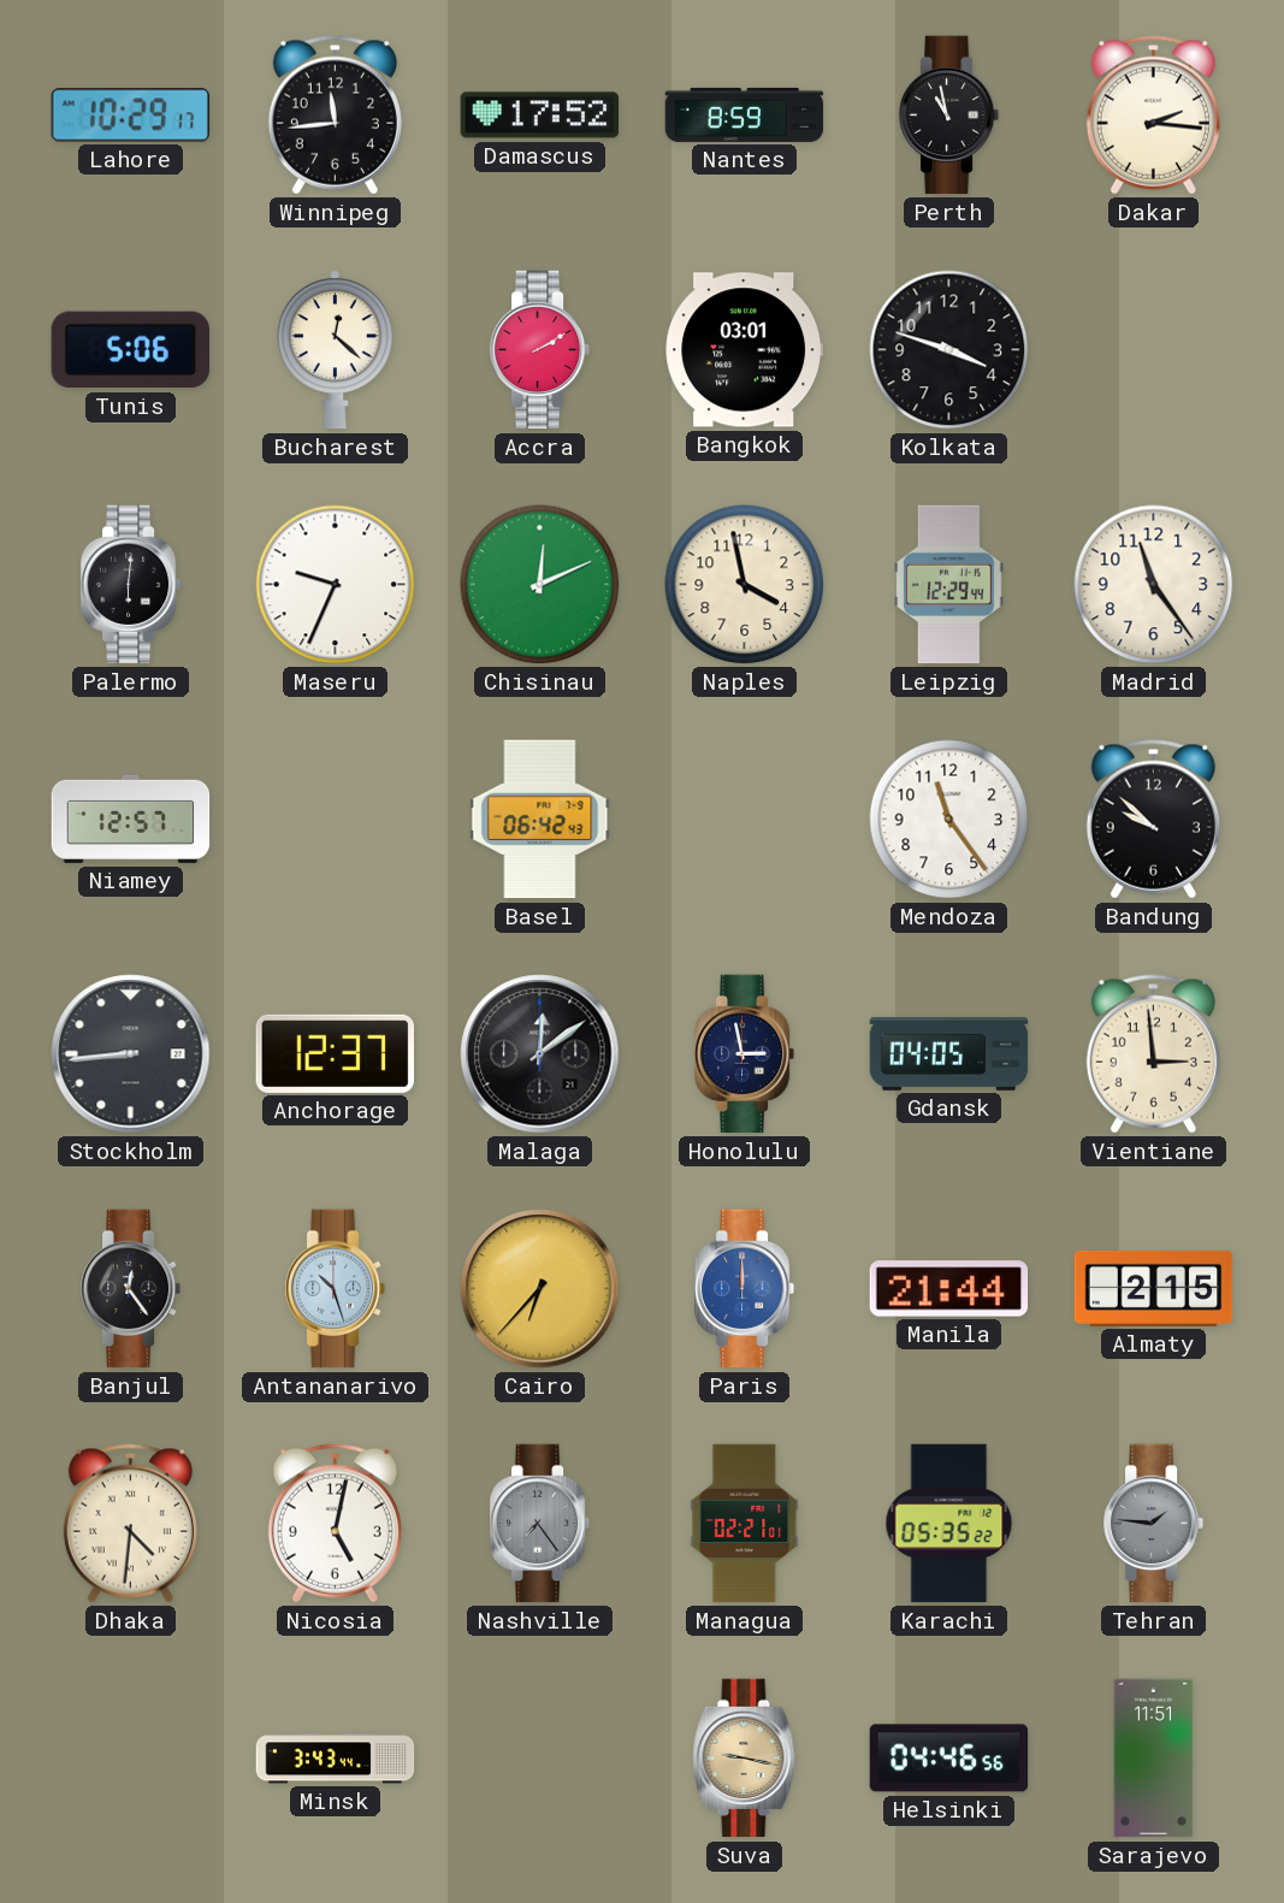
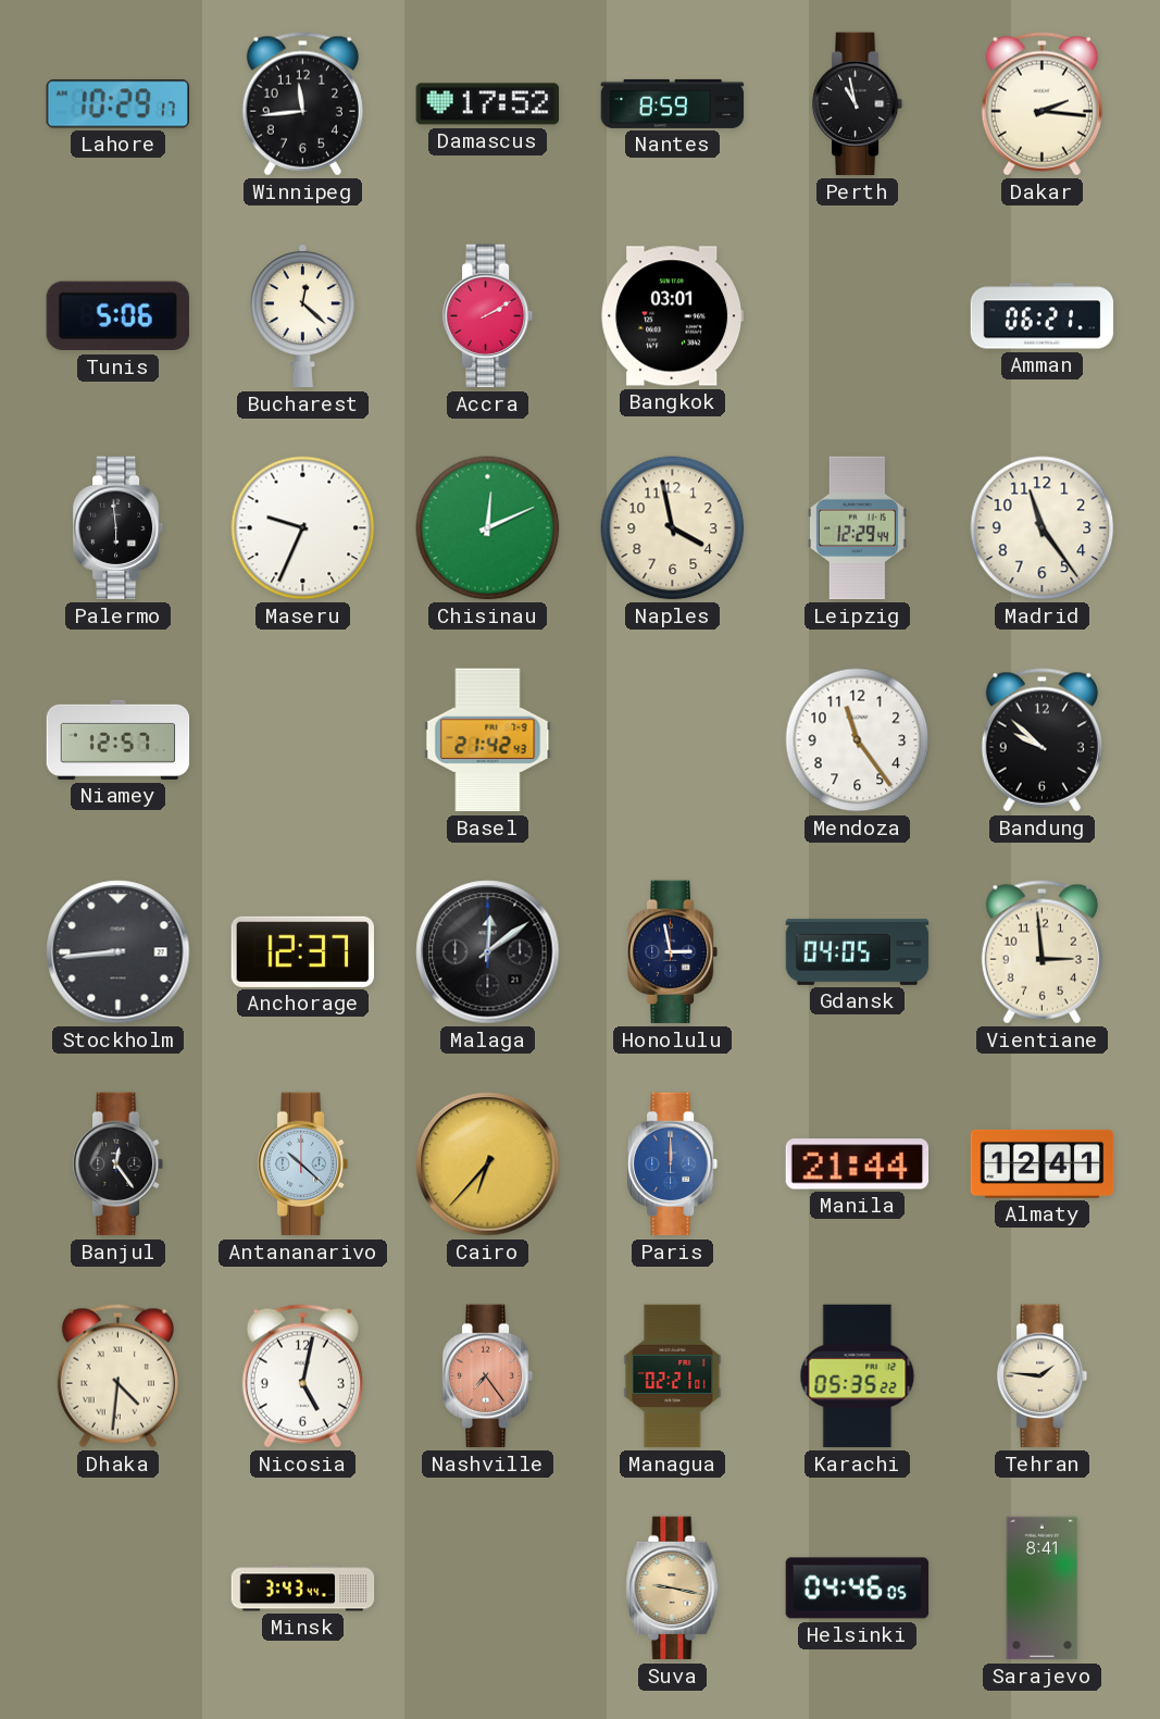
Kolkata: 3:48 -> none (949, 350)
Amman: none -> 06:21 (1043, 316)
Palermo: 6:01 -> 5:59 (119, 528)
Basel: 06:42 -> 21:42 (488, 740)
Antananarivo: 10:27 -> 10:22 (303, 1164)
Almaty: 2:15 -> 12:41 (1043, 1163)
Nashville dial: grey -> salmon (488, 1377)
Tehran dial: grey -> cream (1043, 1377)
Helsinki: 04:46:56 -> 04:46:05 (858, 1589)
Sarajevo: 11:51 -> 8:41 (1043, 1589)
